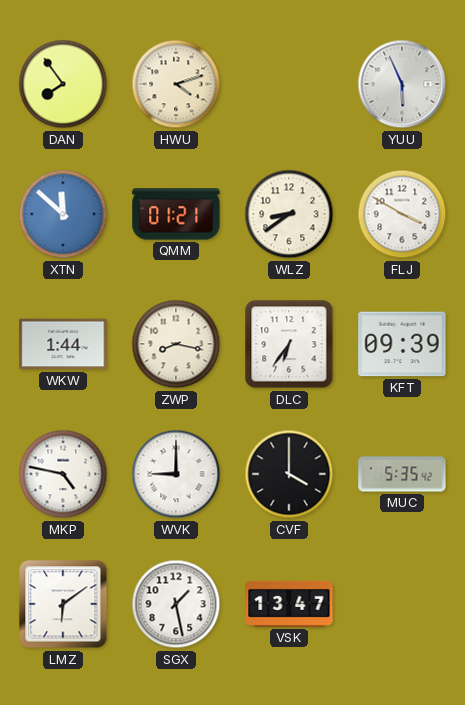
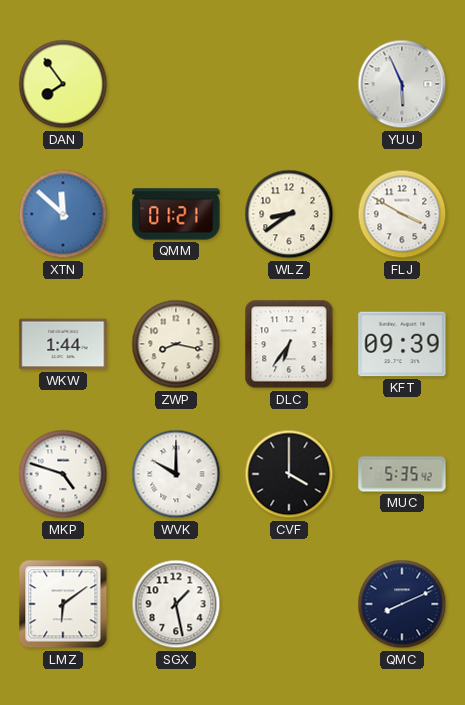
HWU: 4:12 -> none (176, 84)
MKP: 4:47 -> 4:48 (63, 474)
WVK: 9:00 -> 10:00 (176, 474)
VSK: 13:47 -> none (289, 604)
QMC: none -> 8:11 (402, 604)
